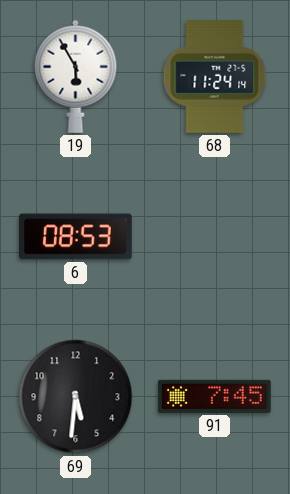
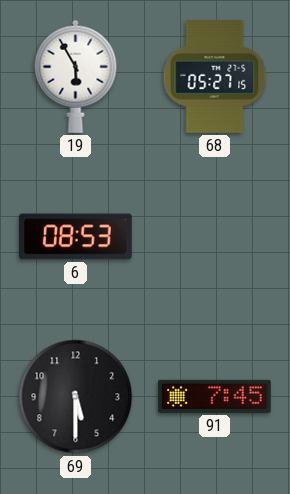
68: 11:24 -> 05:27 (215, 77)
69: 5:31 -> 5:30 (76, 397)
